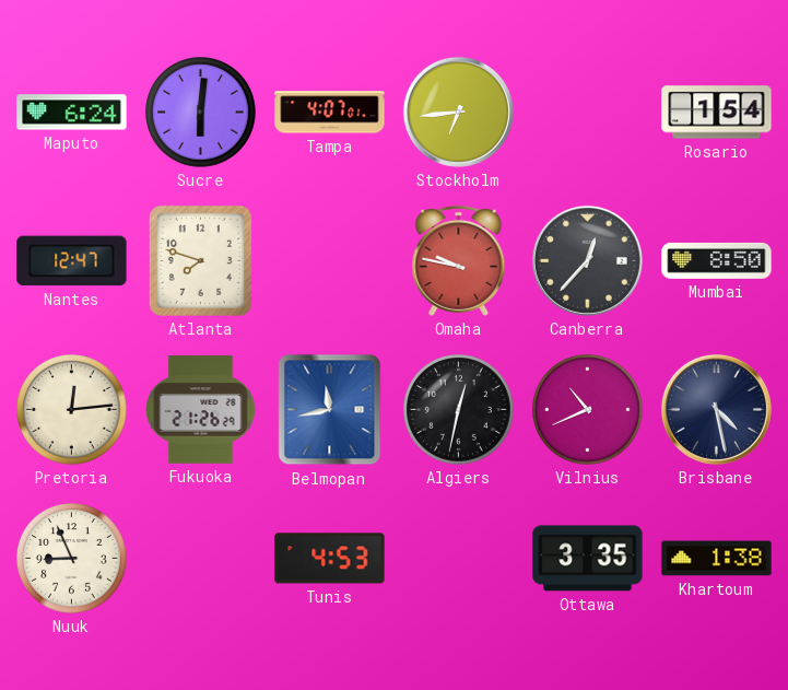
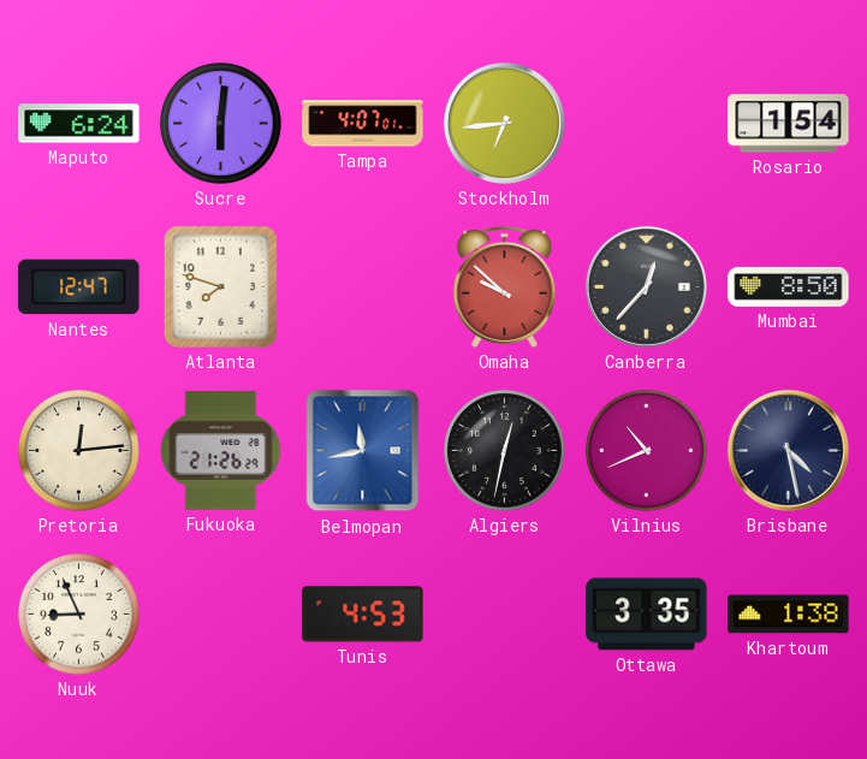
Omaha: 9:47 -> 9:52 (505, 286)
